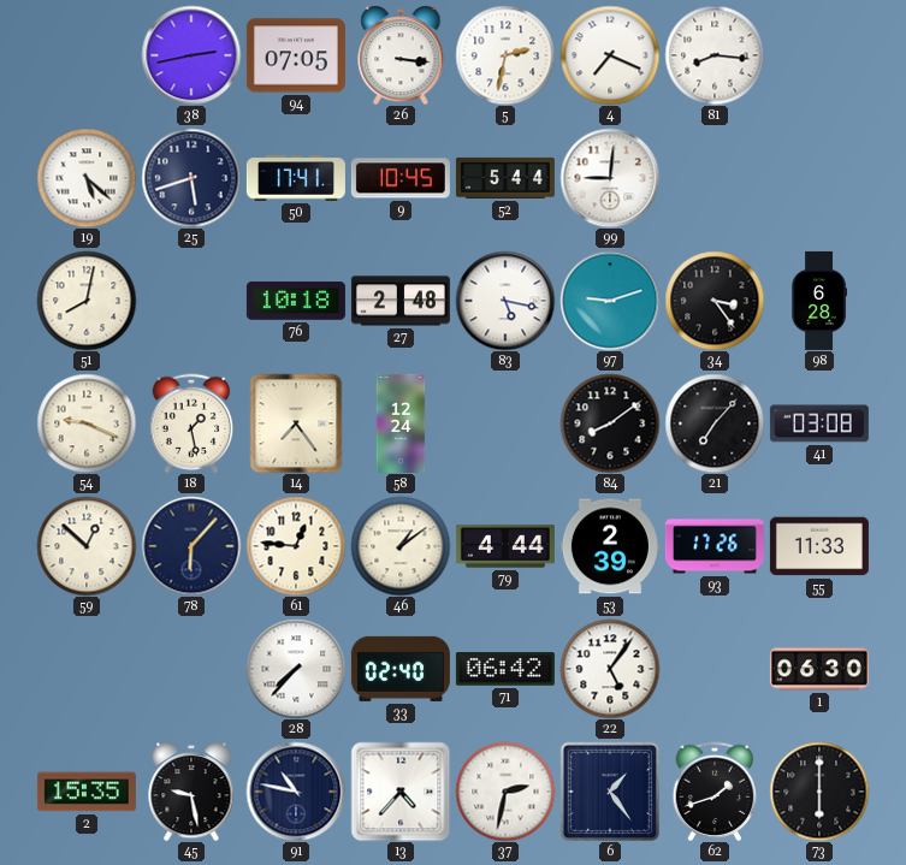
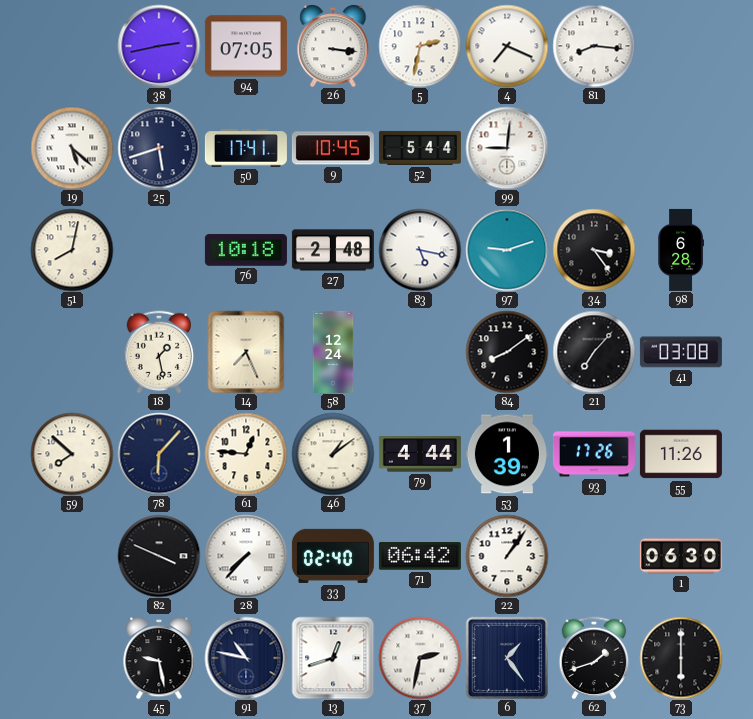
54: 9:19 -> none (87, 423)
14: 7:24 -> 7:26 (246, 352)
59: 12:52 -> 7:52 (72, 454)
53: 2:39 -> 1:39 (507, 454)
55: 11:33 -> 11:26 (681, 454)
82: none -> 3:49 (159, 556)
22: 5:06 -> 1:06 (507, 556)
2: 15:35 -> none (87, 792)
13: 4:37 -> 12:42 (333, 658)
